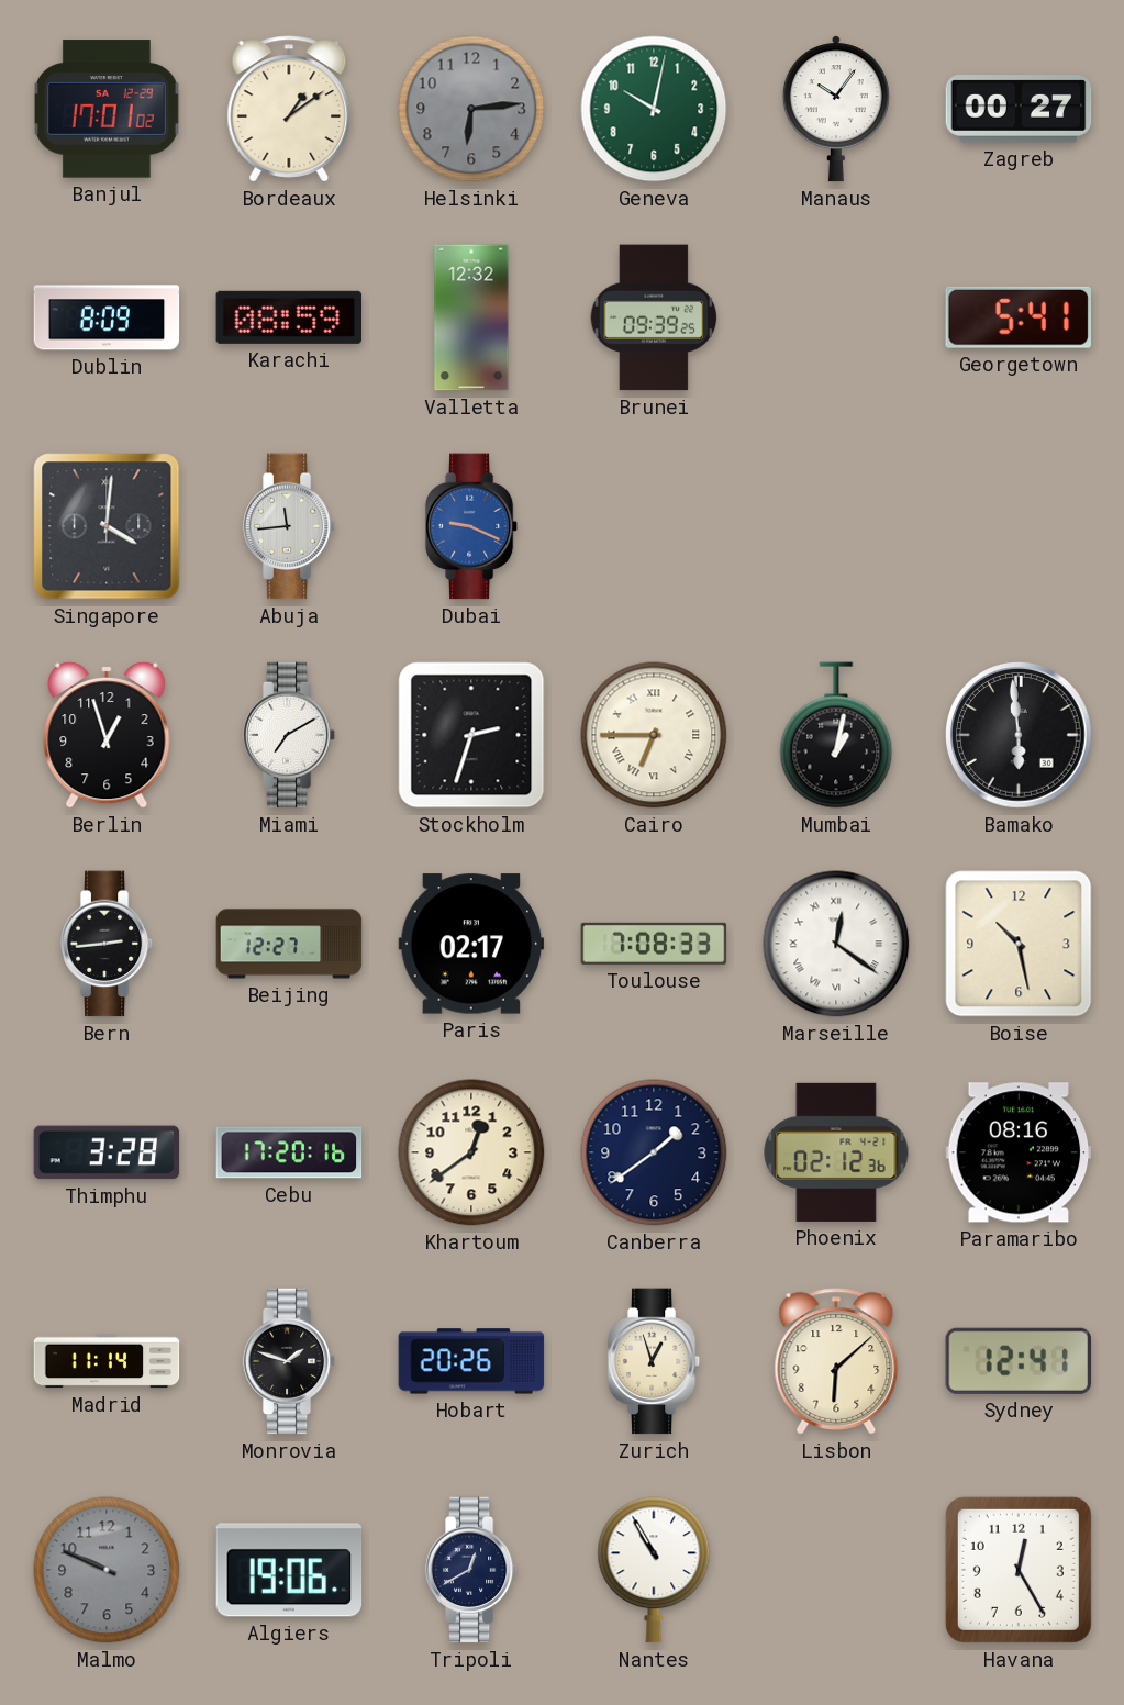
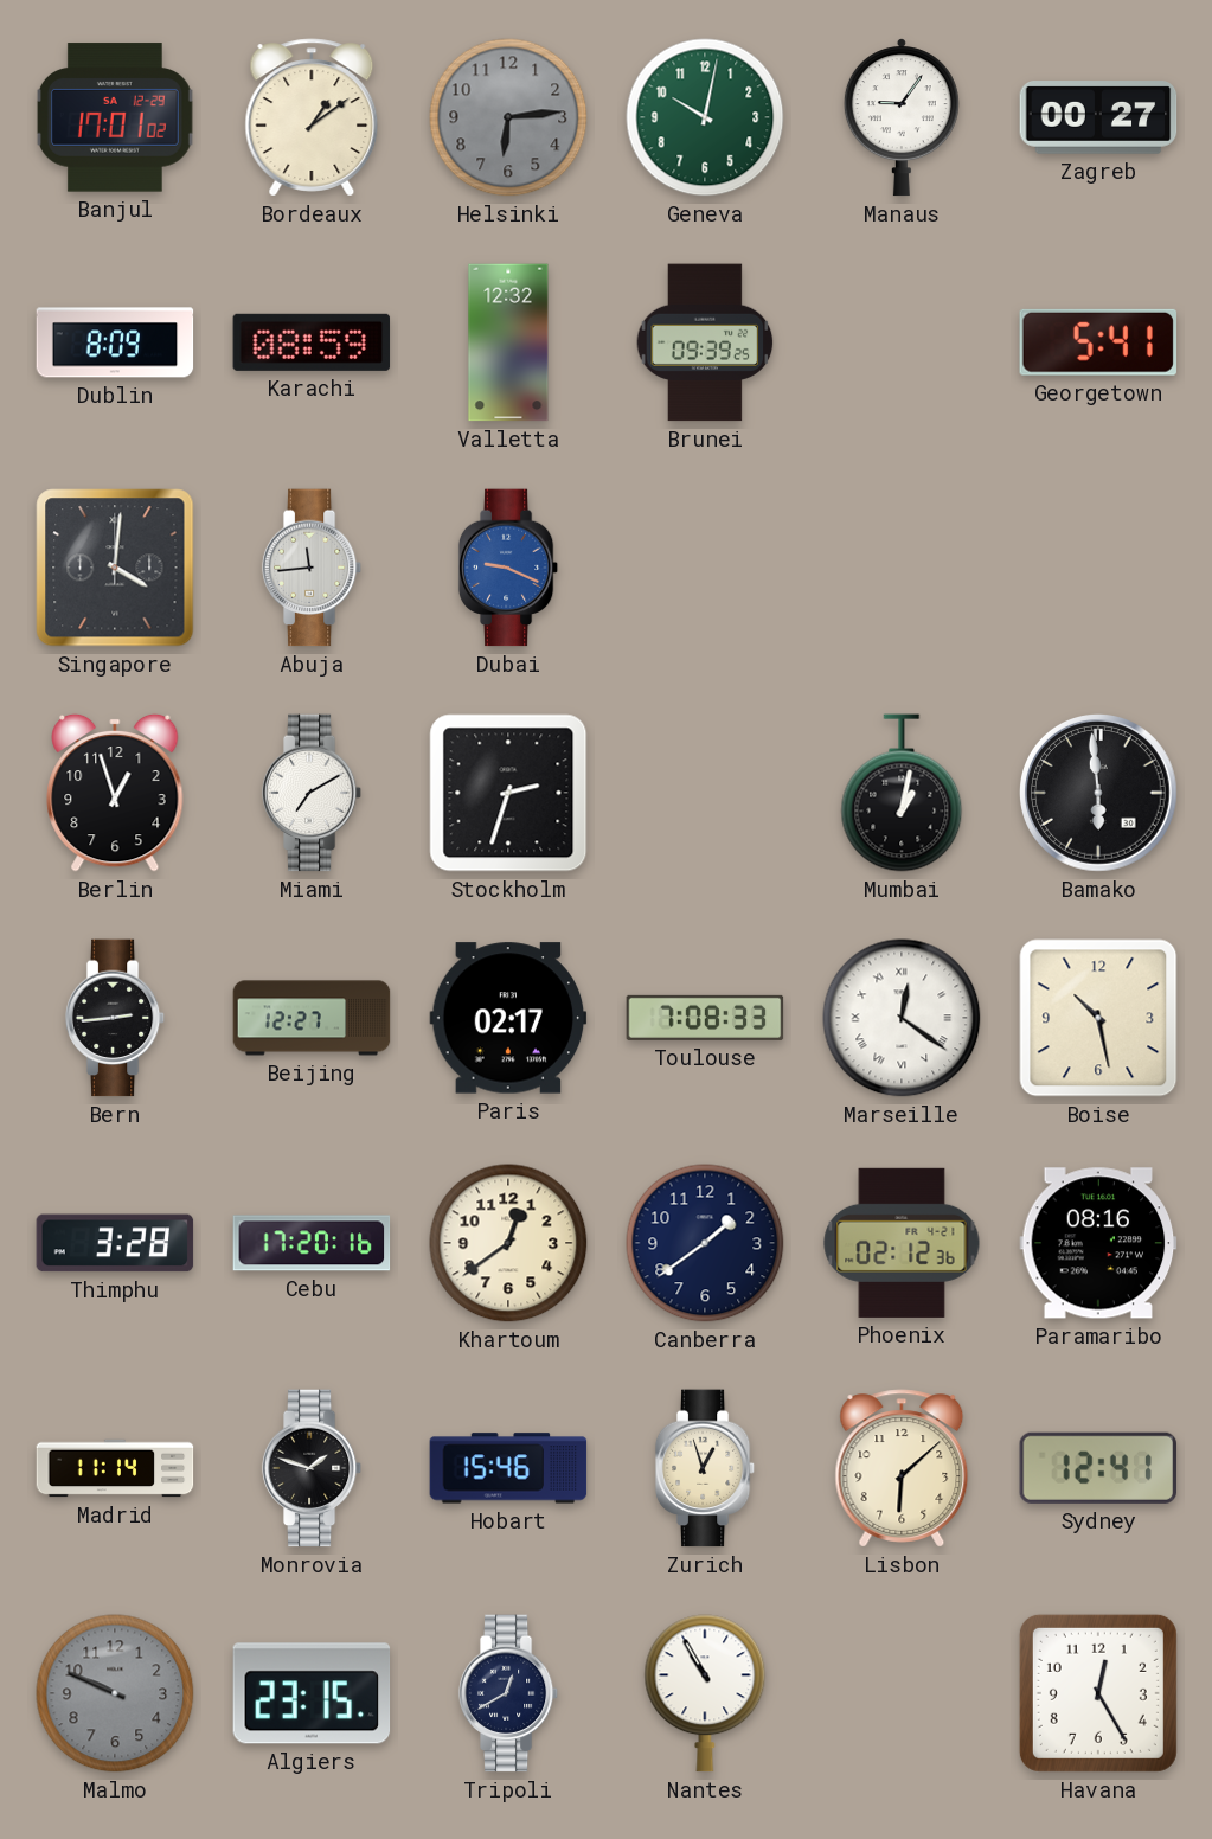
Manaus: 10:06 -> 9:06 (902, 117)
Cairo: 6:45 -> none (654, 735)
Hobart: 20:26 -> 15:46 (508, 1468)
Algiers: 19:06 -> 23:15 (312, 1693)
